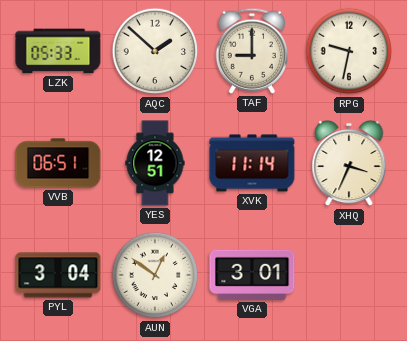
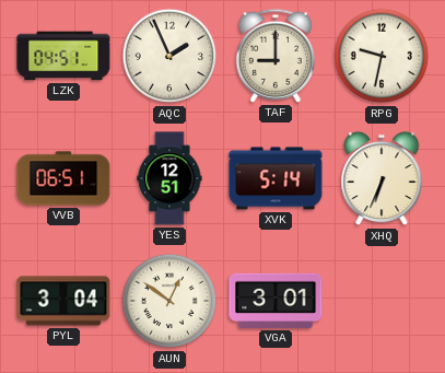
LZK: 05:33 -> 04:51 (63, 56)
AQC: 1:52 -> 1:56 (169, 56)
XVK: 11:14 -> 5:14 (276, 178)
XHQ: 3:34 -> 6:34 (382, 178)
